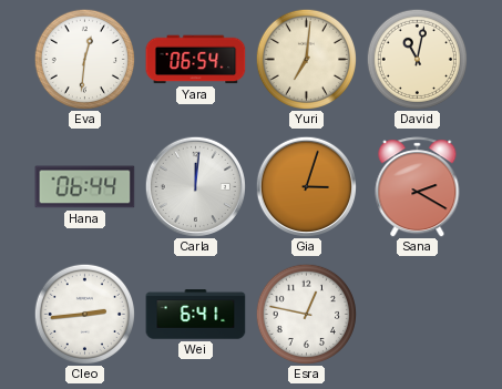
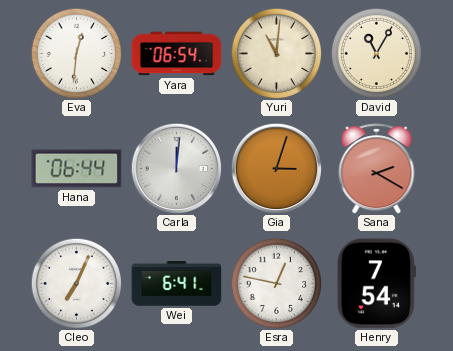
Yuri: 7:01 -> 11:01 (276, 53)
David: 11:02 -> 11:05 (376, 53)
Cleo: 2:44 -> 7:04 (76, 283)
Henry: none -> 7:54 (376, 284)
